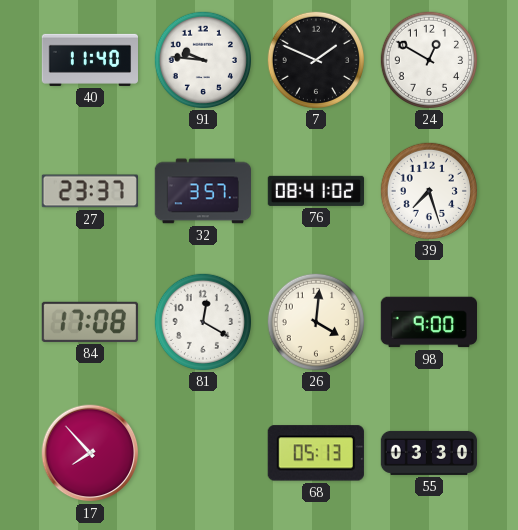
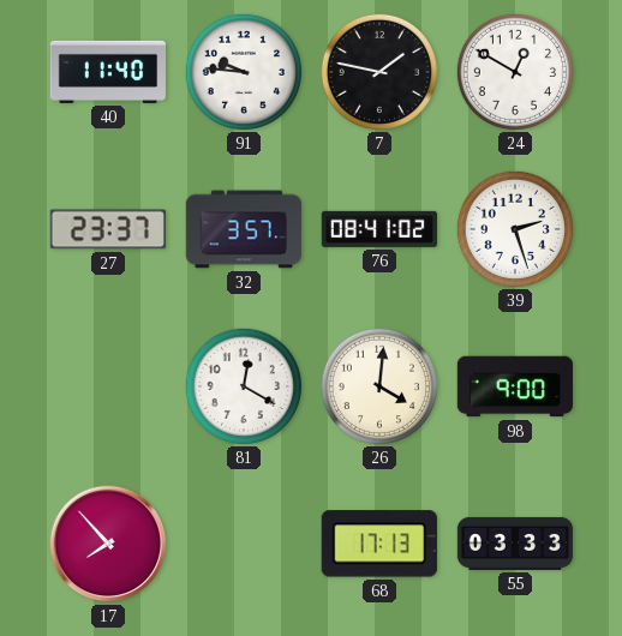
7: 1:49 -> 1:47 (378, 71)
39: 7:27 -> 2:27 (514, 228)
84: 17:08 -> none (90, 322)
68: 05:13 -> 17:13 (379, 544)
55: 03:30 -> 03:33 (515, 544)
